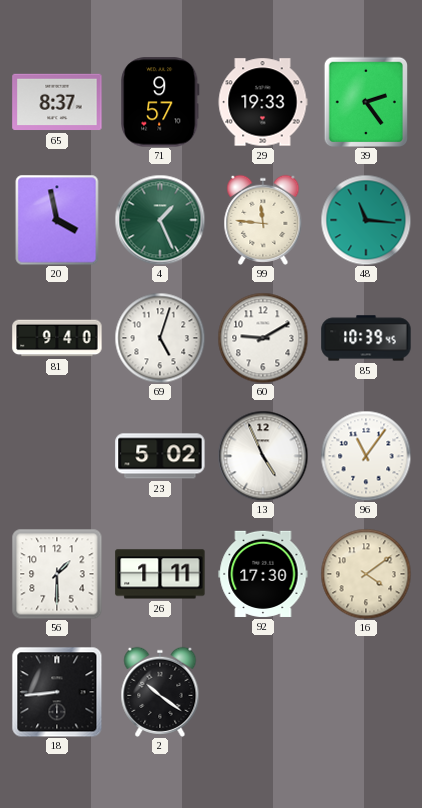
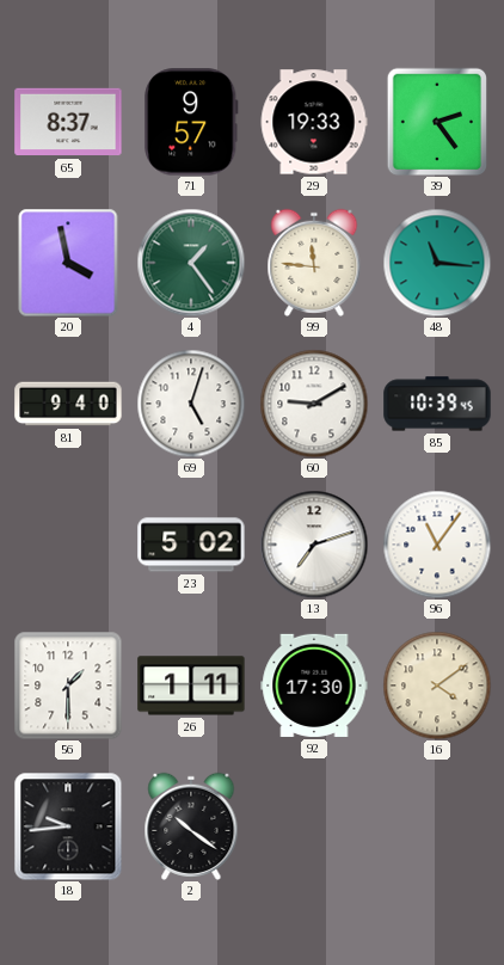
4: 1:26 -> 1:24 (191, 263)
13: 4:56 -> 7:12 (314, 545)
18: 8:44 -> 9:44 (68, 826)
